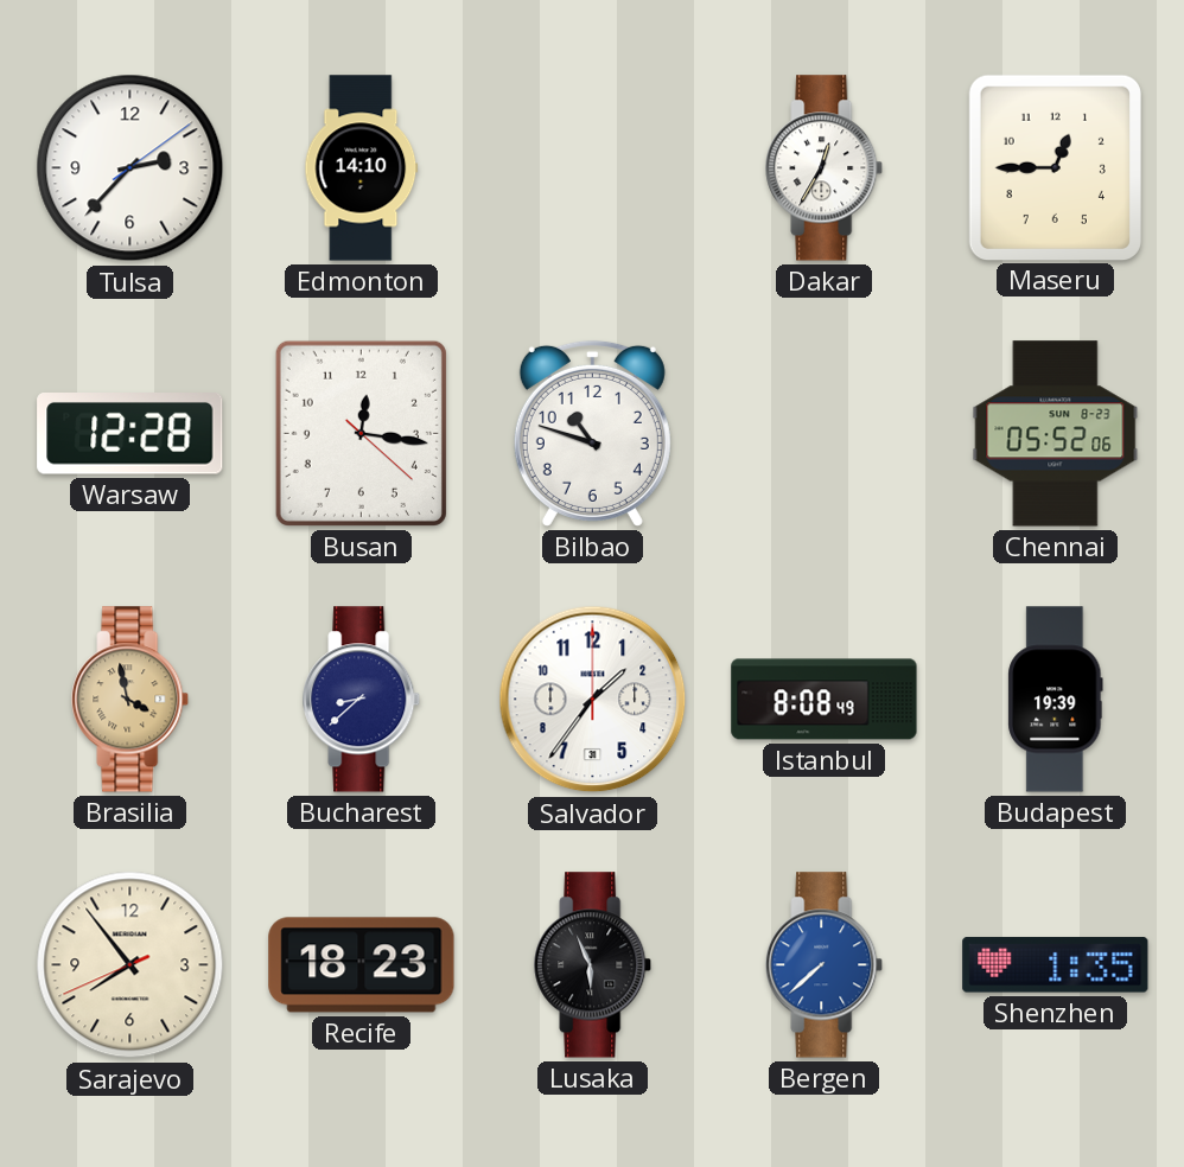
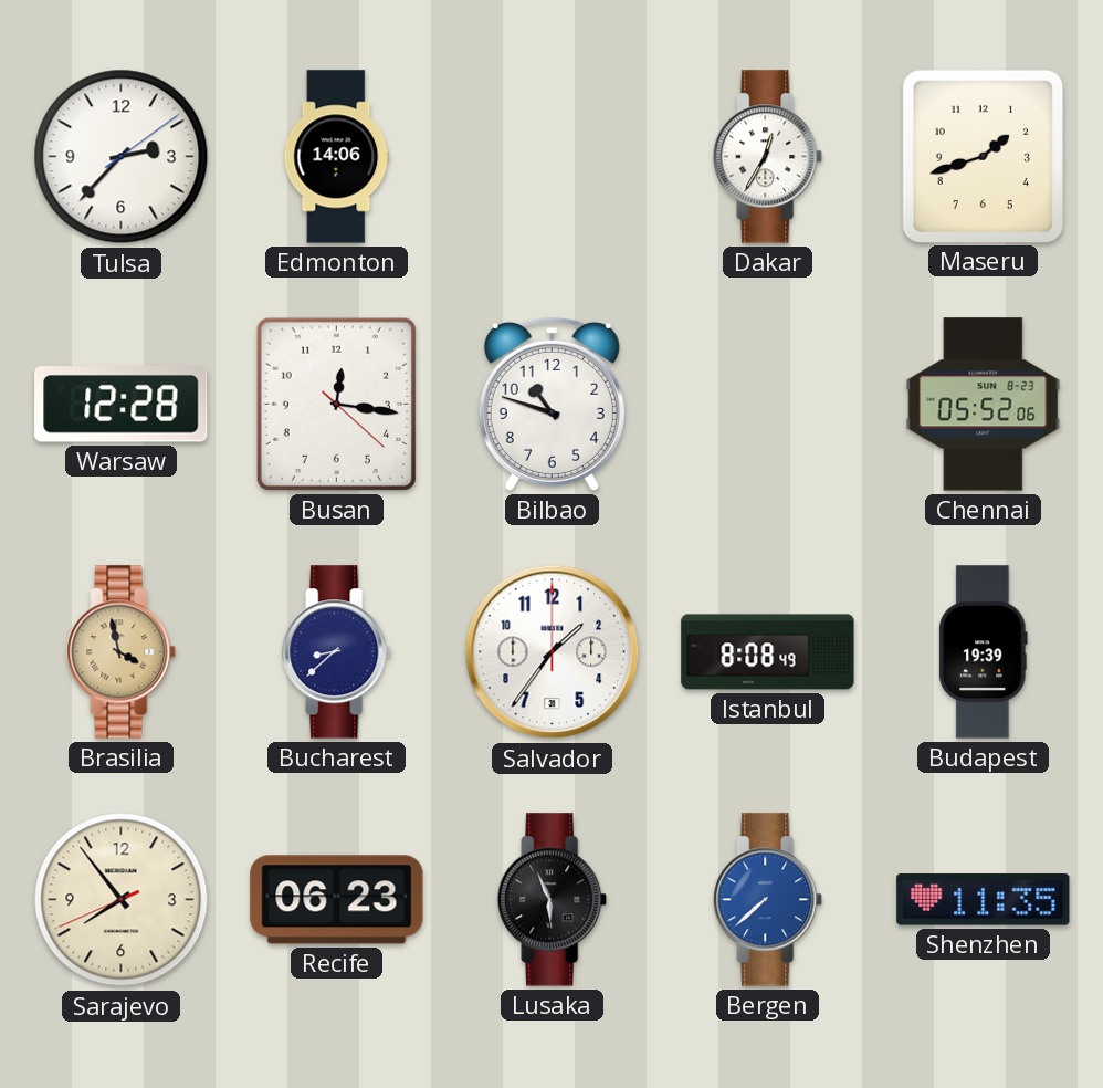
Edmonton: 14:10 -> 14:06 (337, 157)
Maseru: 12:45 -> 1:42 (983, 156)
Recife: 18:23 -> 06:23 (337, 900)
Shenzhen: 1:35 -> 11:35 (984, 900)
